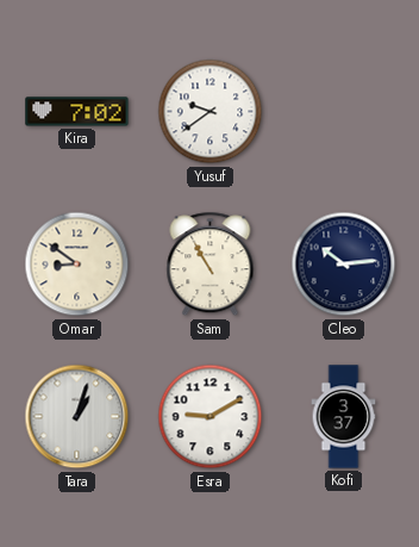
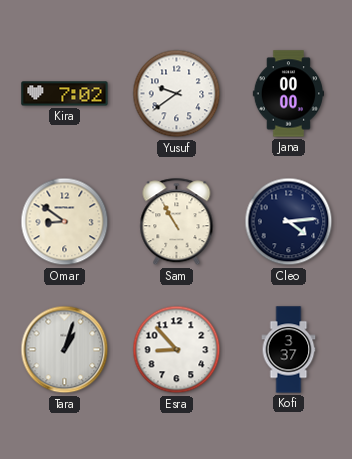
Jana: none -> 00:00 (288, 94)
Cleo: 10:14 -> 4:14 (289, 222)
Esra: 9:10 -> 8:53 (177, 350)
